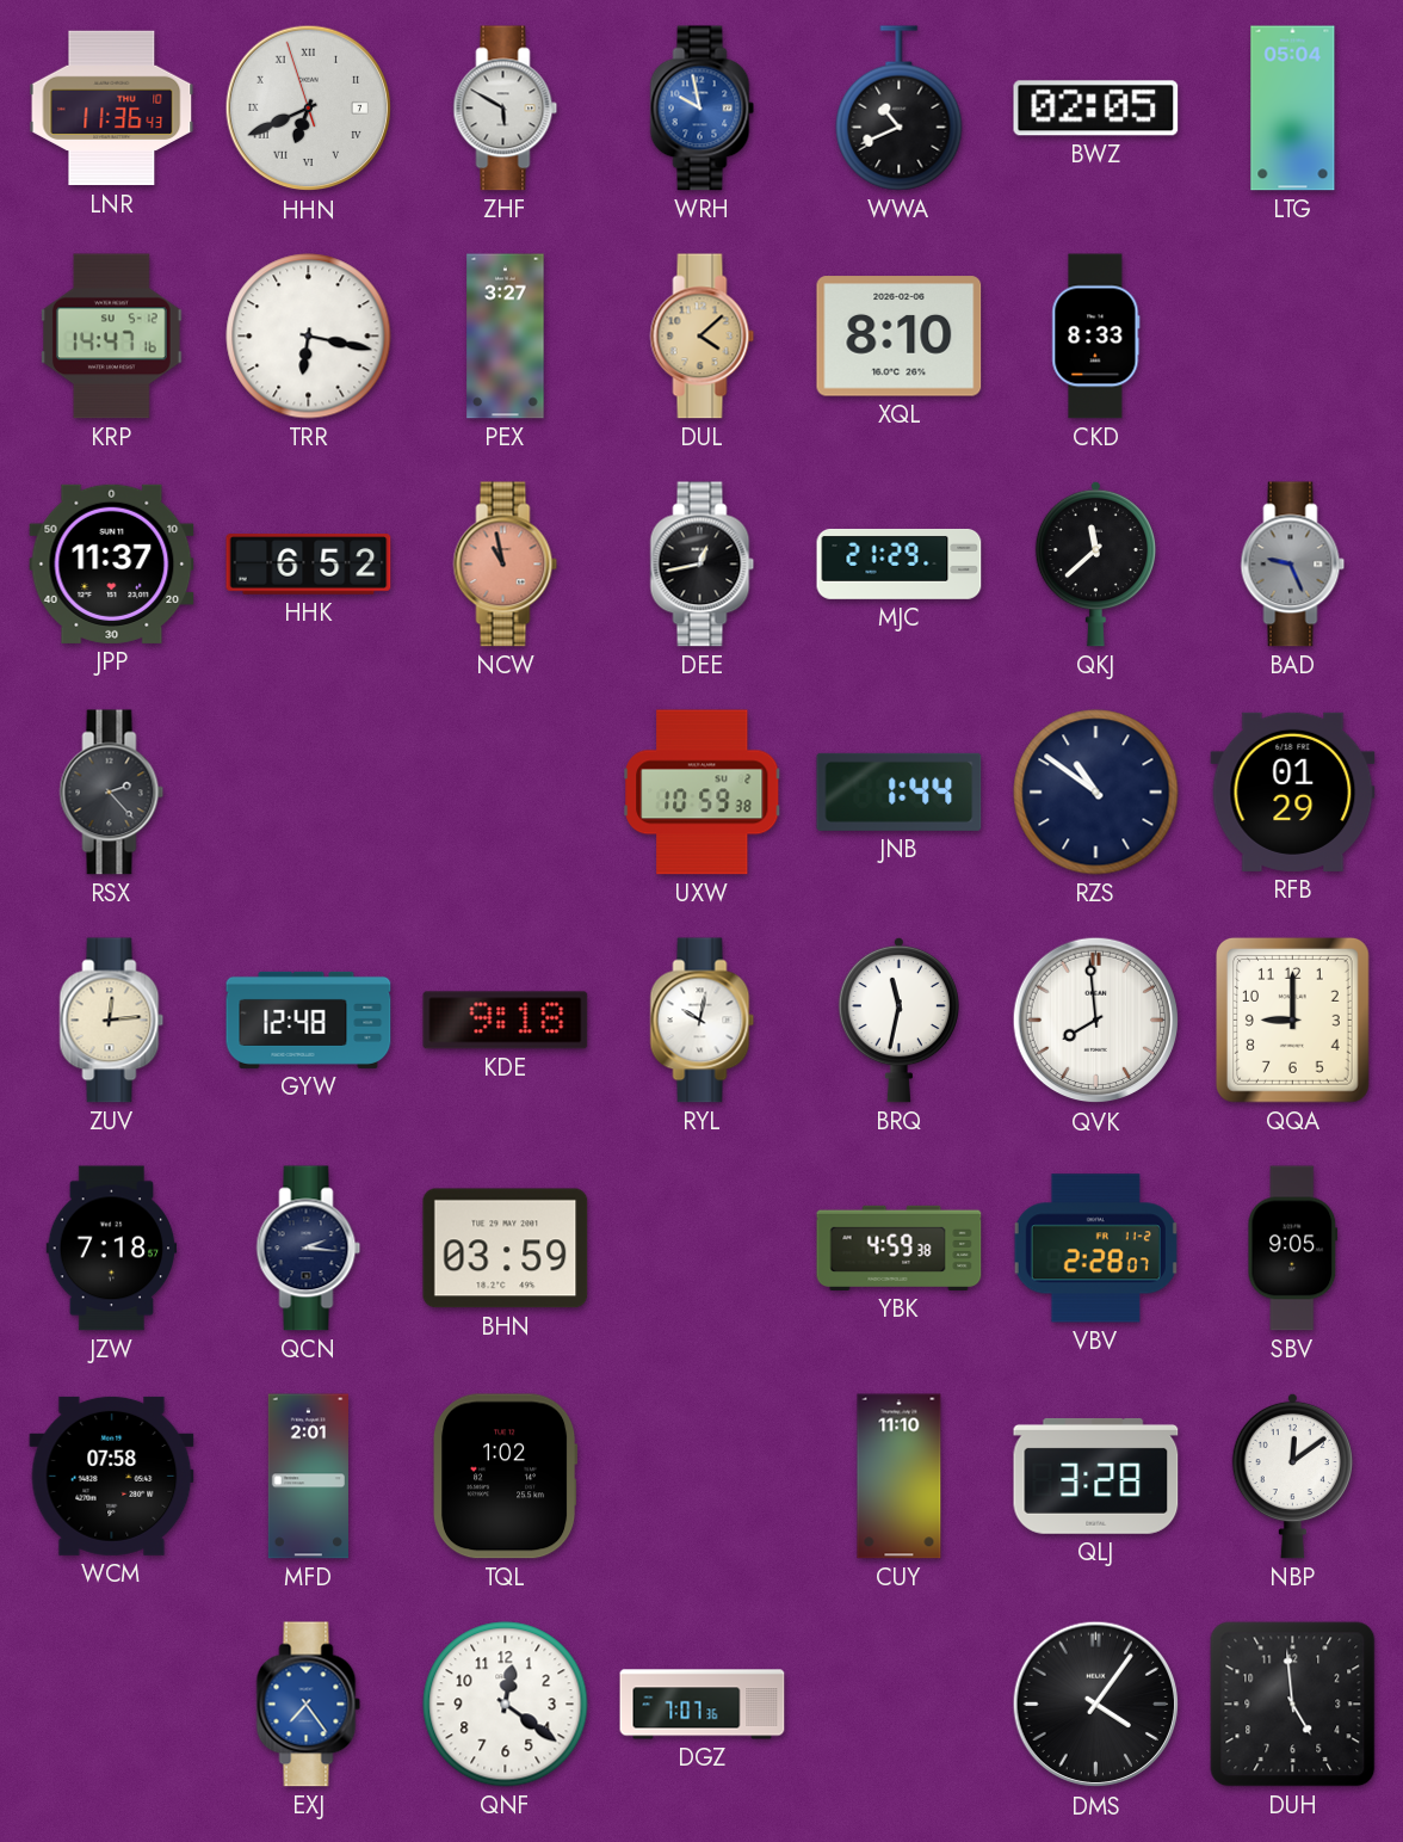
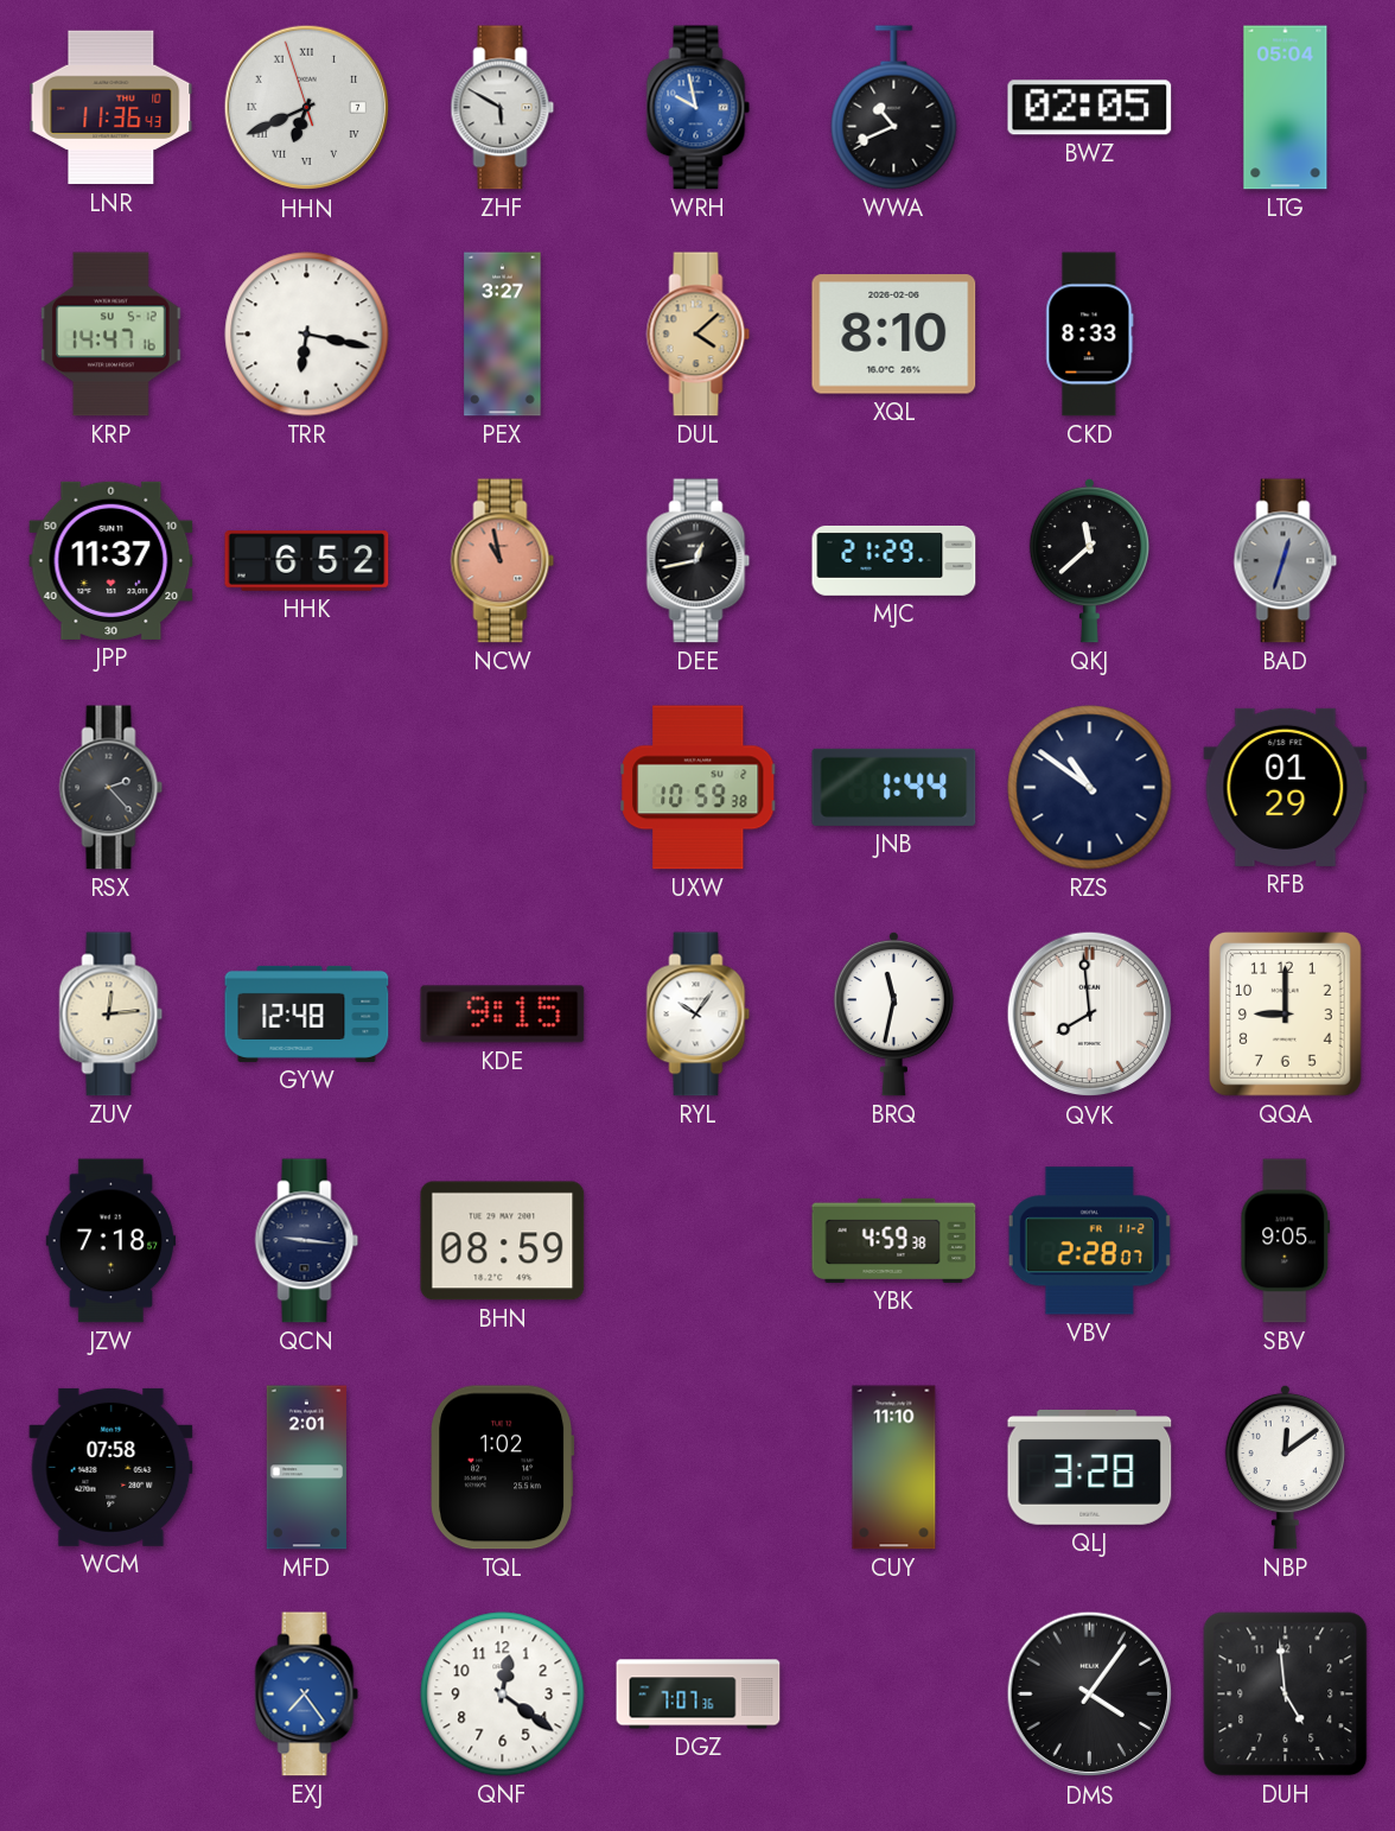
BAD: 9:26 -> 12:33 (1286, 561)
KDE: 9:18 -> 9:15 (503, 1015)
RYL: 10:02 -> 10:06 (699, 1015)
QCN: 2:16 -> 9:16 (307, 1241)
BHN: 03:59 -> 08:59 (503, 1241)
